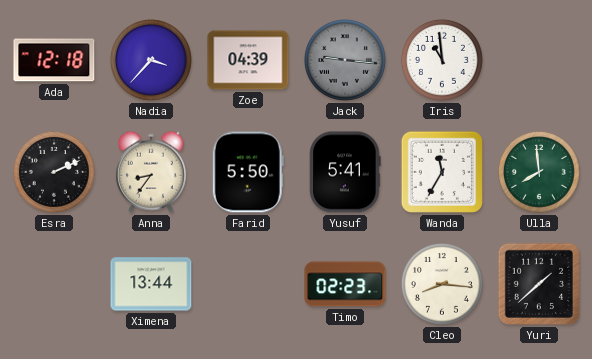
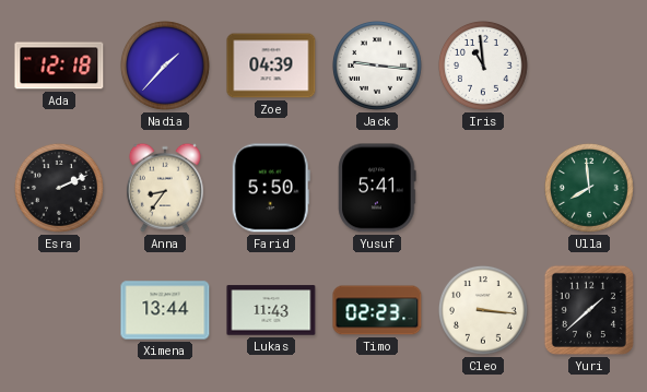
Nadia: 3:37 -> 1:37 (165, 66)
Jack dial: grey -> white (377, 66)
Wanda: 11:35 -> none (442, 172)
Lukas: none -> 11:43 (271, 310)
Cleo: 8:16 -> 3:16 (483, 310)
